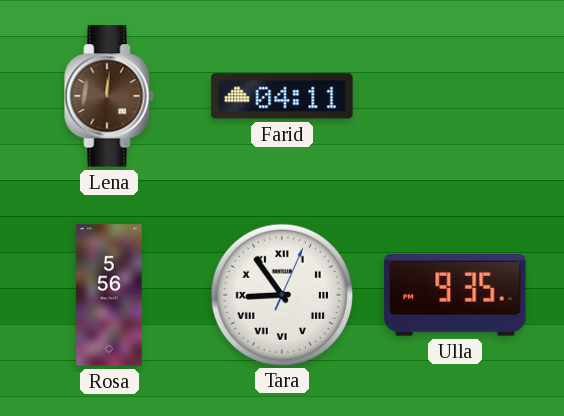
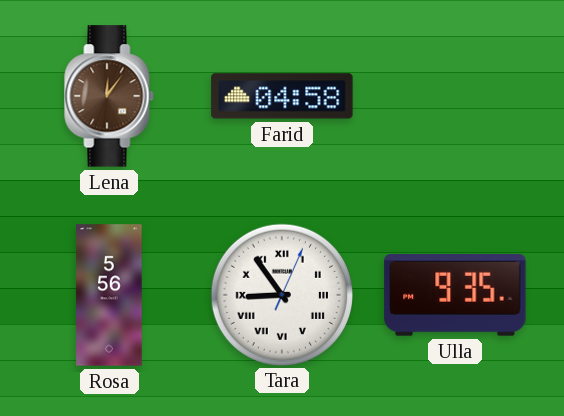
Lena: 12:01 -> 12:06 (109, 96)
Farid: 04:11 -> 04:58 (282, 96)
